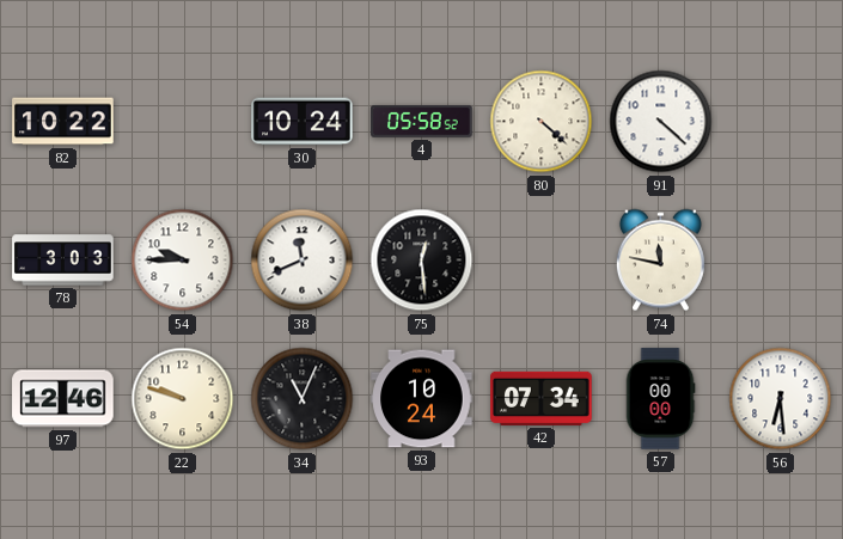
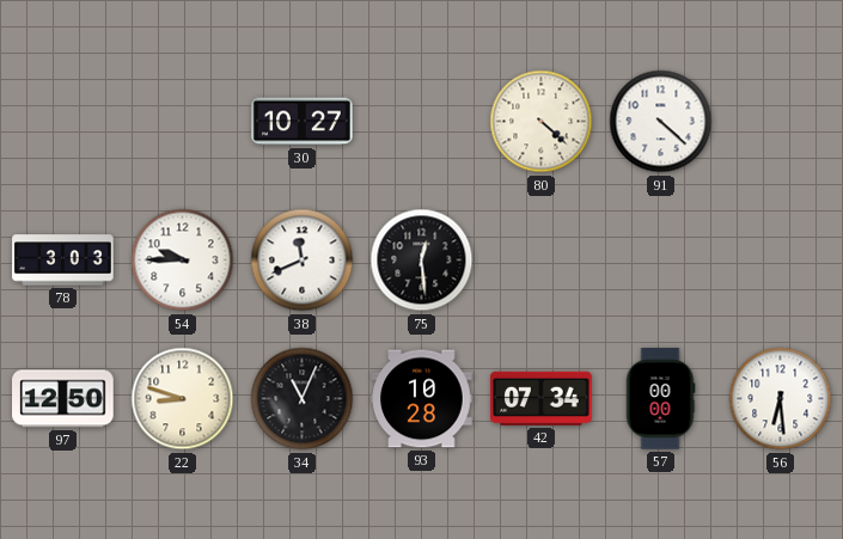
82: 10:22 -> none (63, 122)
30: 10:24 -> 10:27 (303, 122)
4: 05:58 -> none (422, 121)
74: 11:47 -> none (660, 261)
97: 12:46 -> 12:50 (63, 399)
22: 9:48 -> 8:48 (183, 399)
93: 10:24 -> 10:28 (422, 399)
